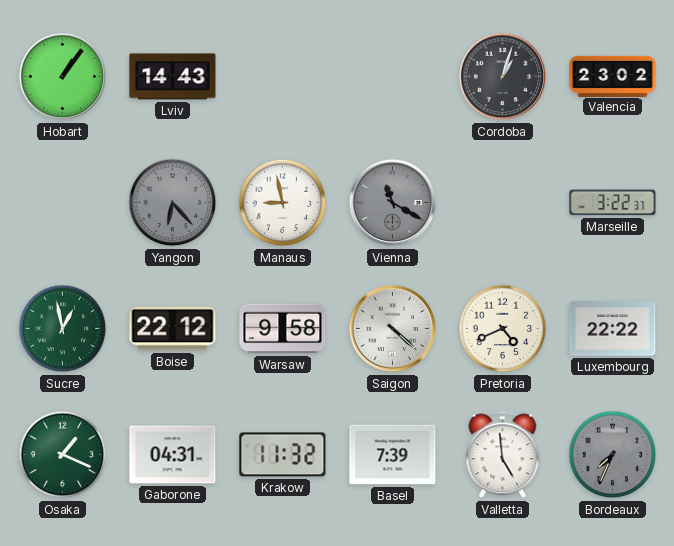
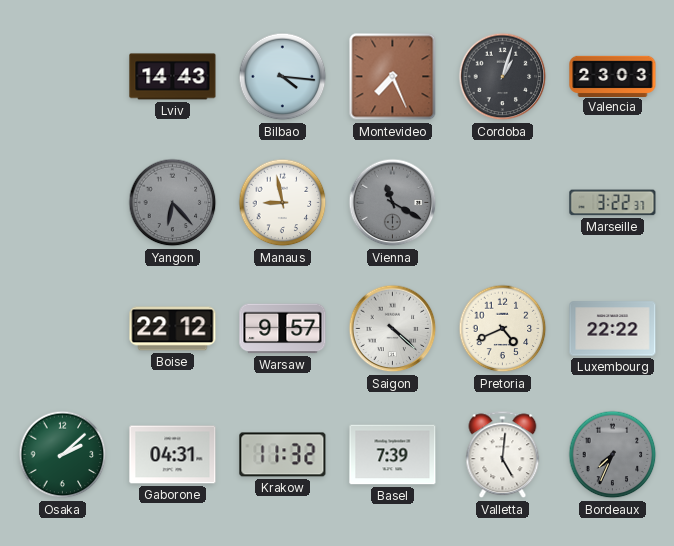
Hobart: 1:06 -> none (63, 77)
Bilbao: none -> 4:16 (283, 77)
Montevideo: none -> 7:26 (393, 77)
Valencia: 23:02 -> 23:03 (613, 76)
Sucre: 12:58 -> none (63, 329)
Warsaw: 9:58 -> 9:57 (283, 329)
Osaka: 1:19 -> 2:08 (63, 455)
Valletta: 4:59 -> 5:01 (503, 455)
